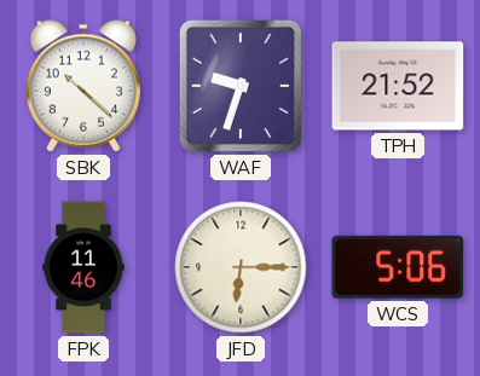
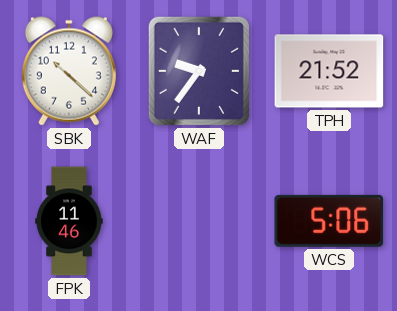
WAF: 9:33 -> 9:36 (199, 71)
JFD: 6:15 -> none (241, 267)
